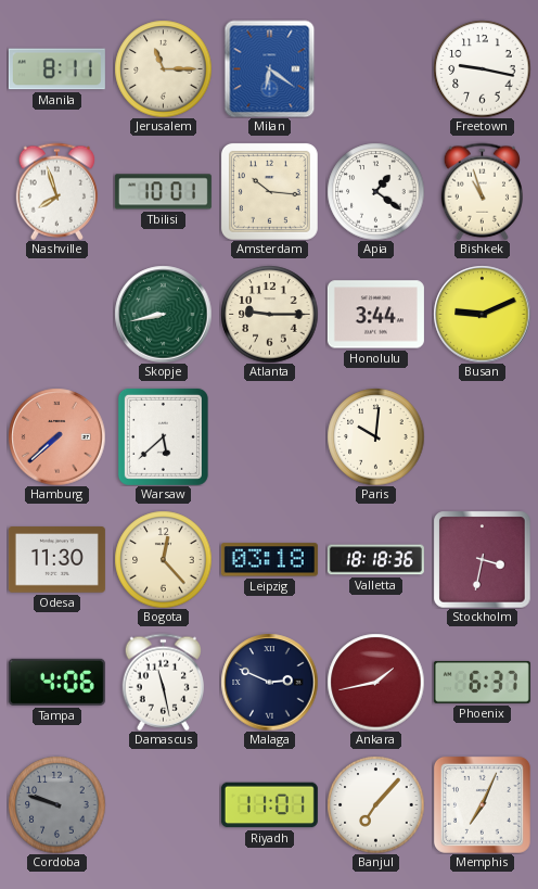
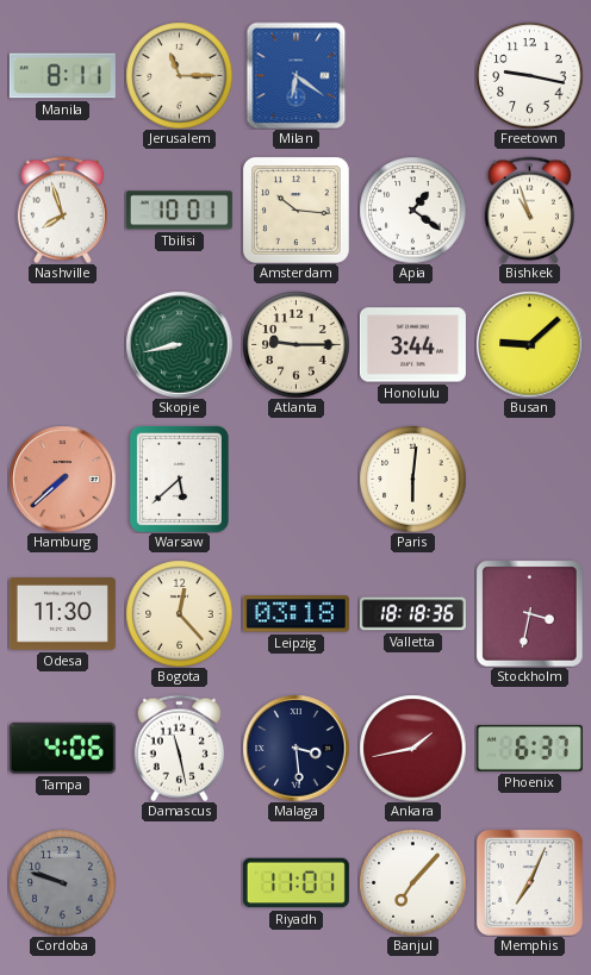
Busan: 9:11 -> 9:08 (529, 344)
Paris: 10:01 -> 6:01 (412, 479)
Malaga: 2:49 -> 3:29 (295, 748)
